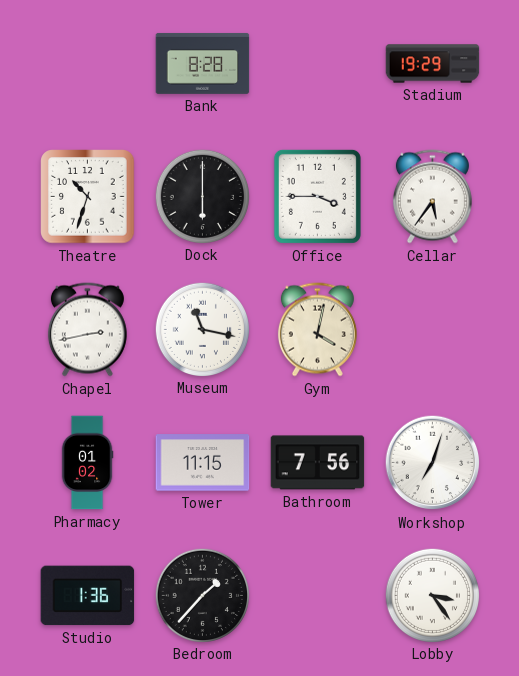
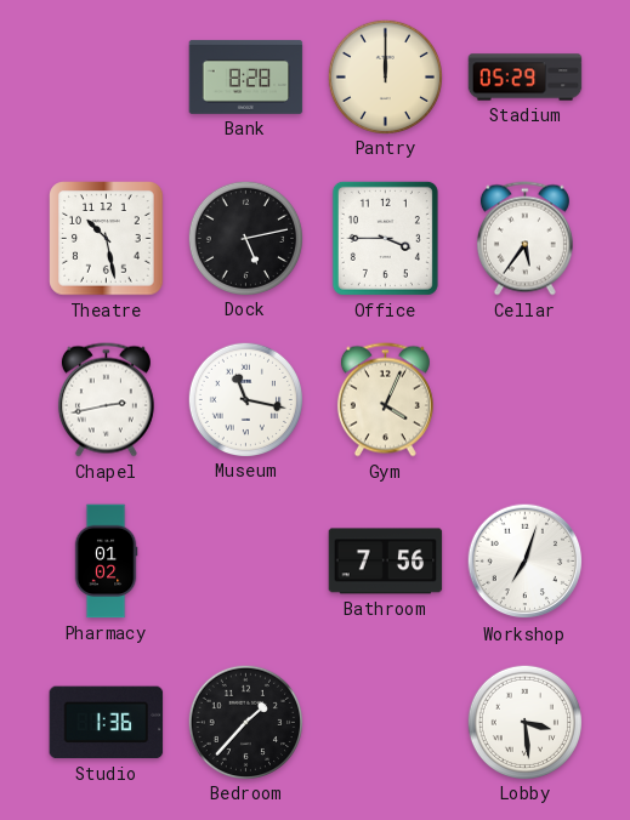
Pantry: none -> 12:00 (385, 76)
Stadium: 19:29 -> 05:29 (526, 78)
Theatre: 10:33 -> 10:28 (107, 239)
Dock: 6:00 -> 5:13 (245, 238)
Gym: 4:02 -> 4:04 (385, 400)
Tower: 11:15 -> none (203, 463)
Lobby: 3:24 -> 3:29 (524, 722)
